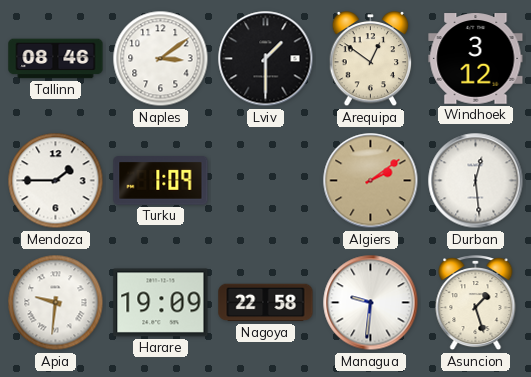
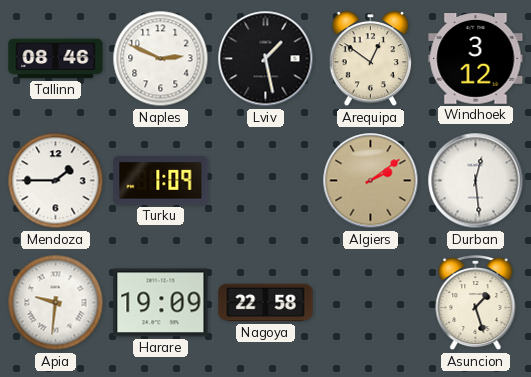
Naples: 3:09 -> 2:49 (161, 59)
Lviv: 1:30 -> 1:28 (266, 59)
Managua: 9:31 -> none (371, 303)
